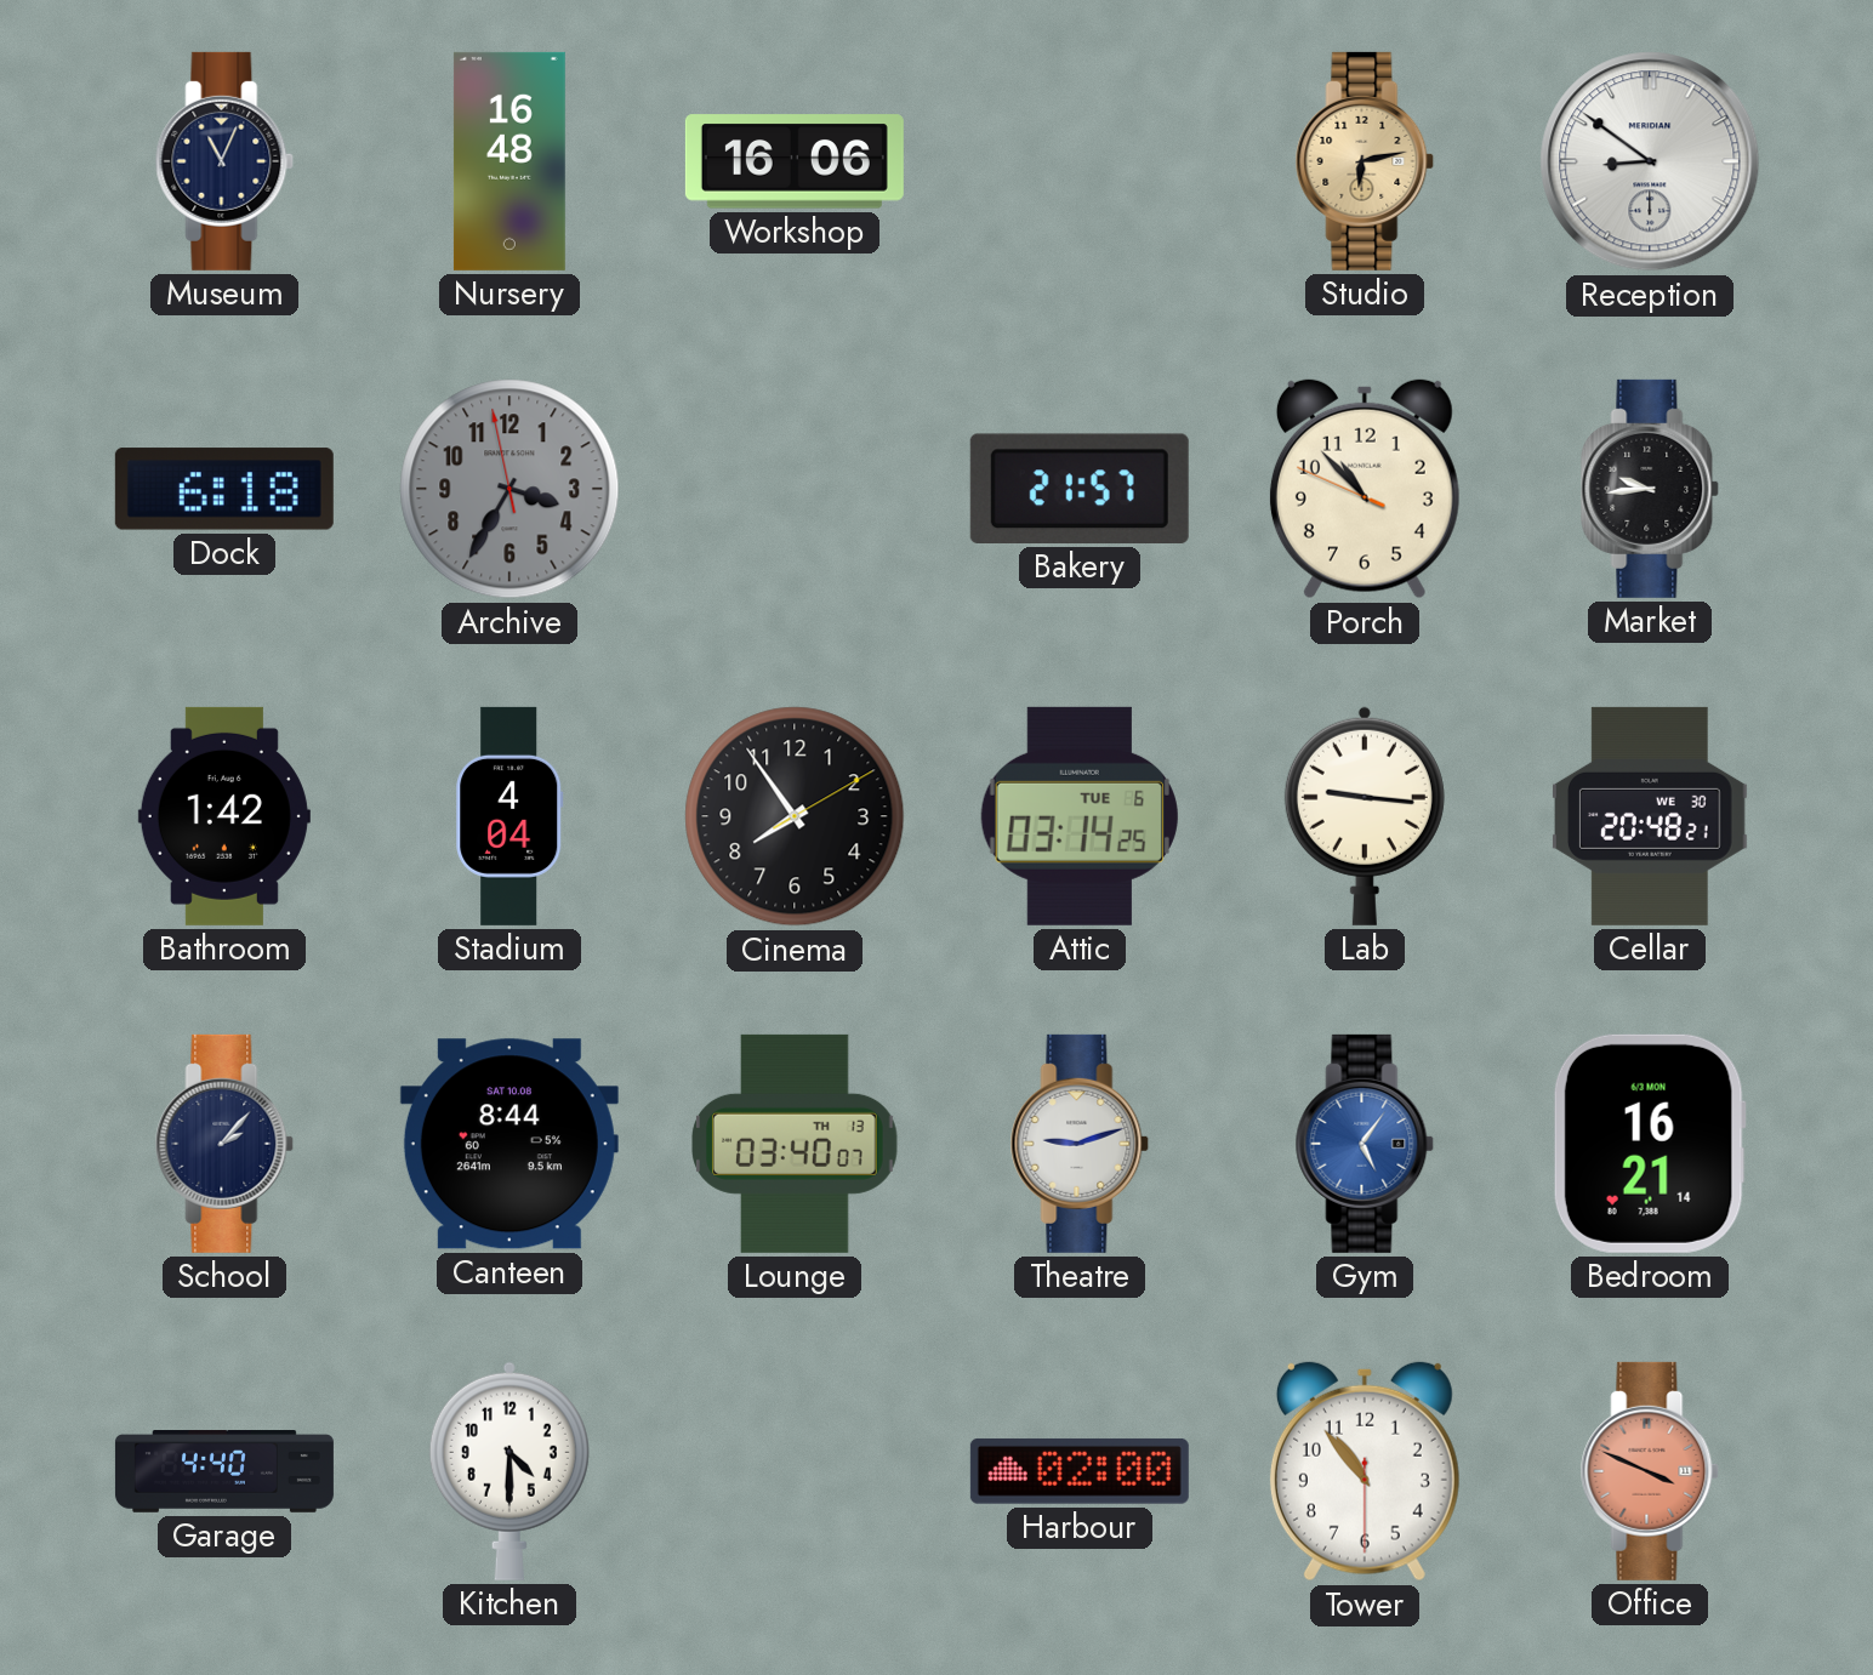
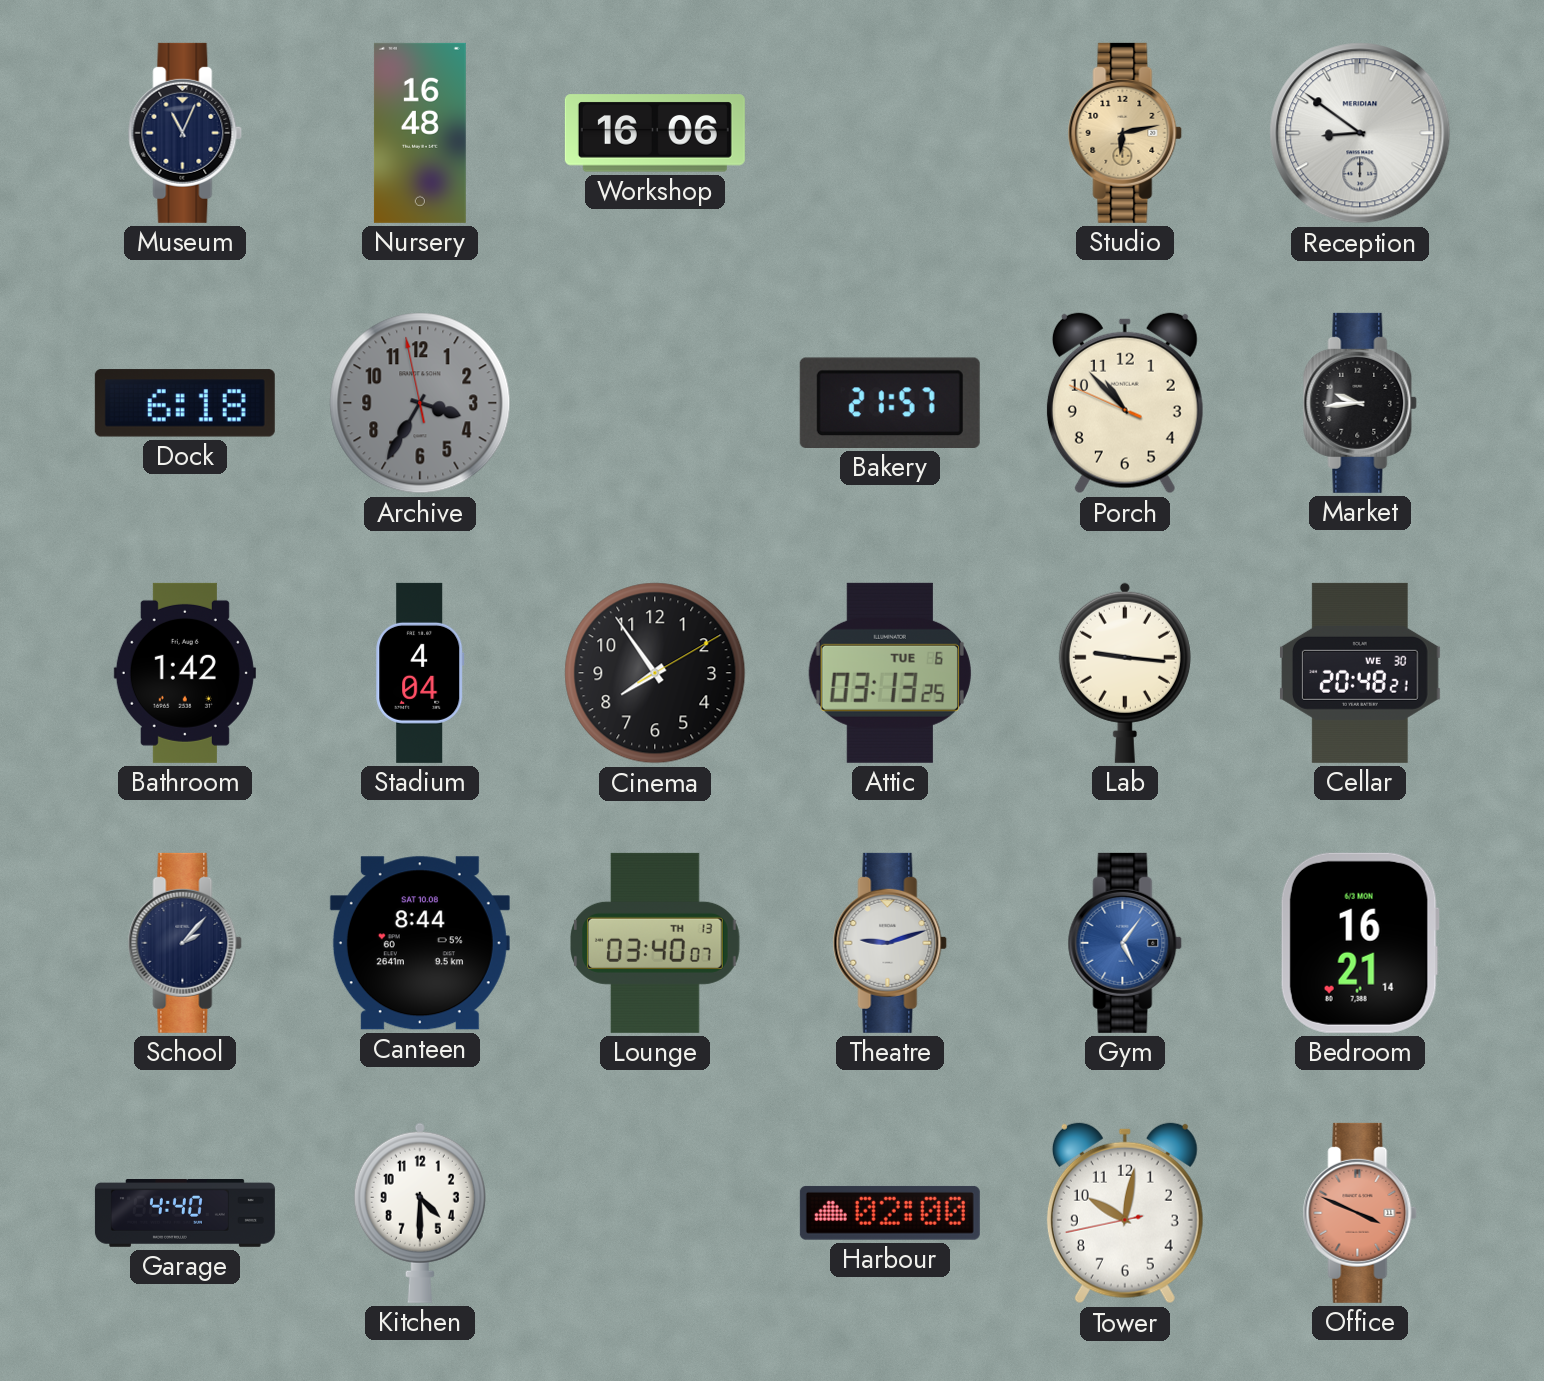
Attic: 03:14 -> 03:13 (890, 673)
Tower: 10:53 -> 10:01 (1125, 1213)
